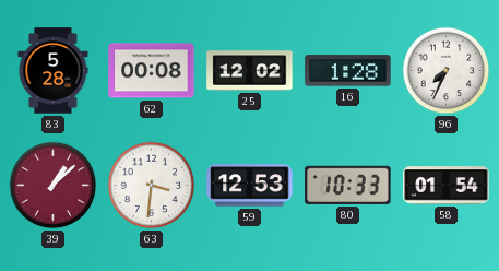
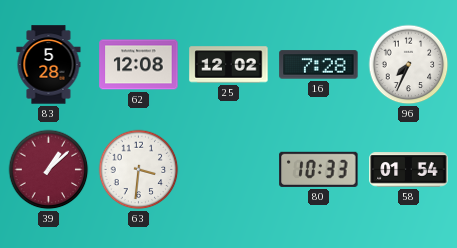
62: 00:08 -> 12:08 (139, 65)
16: 1:28 -> 7:28 (319, 65)
59: 12:53 -> none (250, 186)
